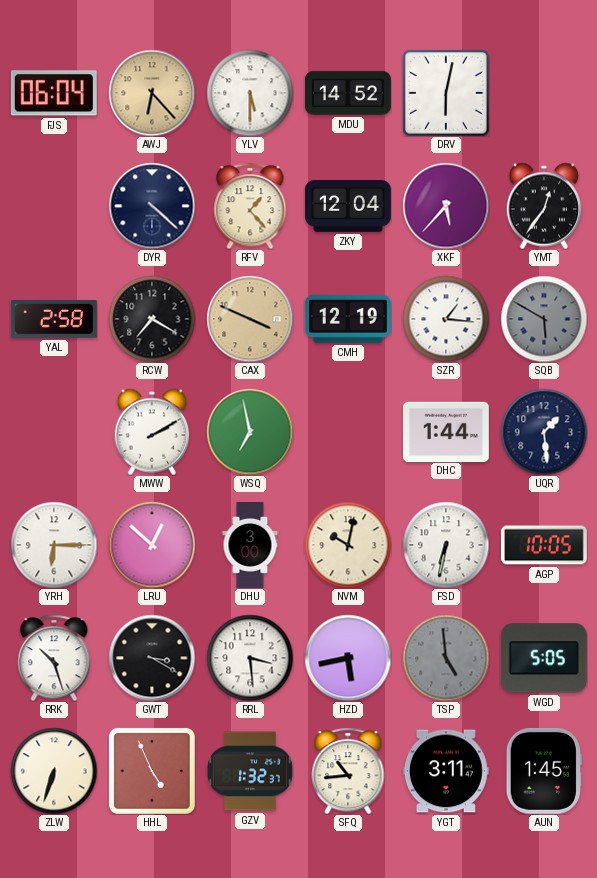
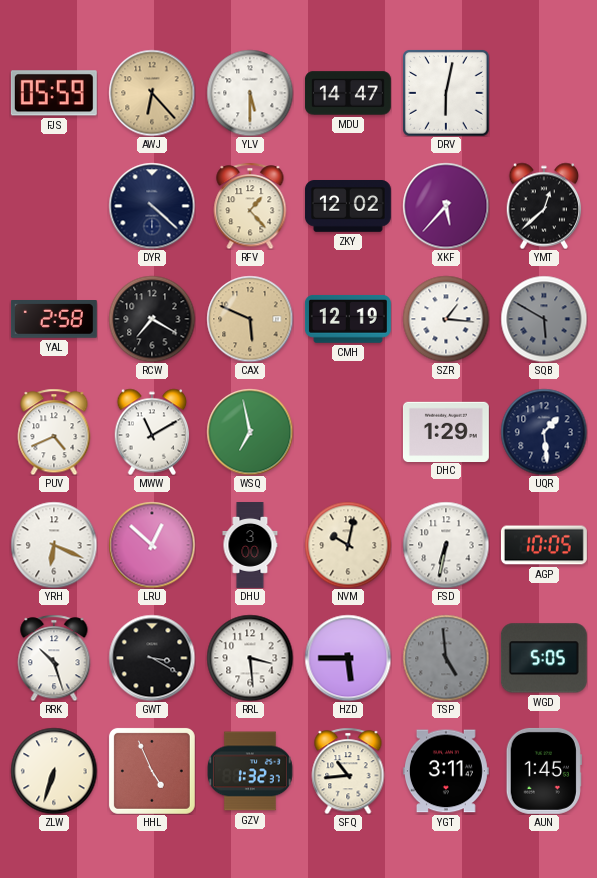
FJS: 06:04 -> 05:59 (54, 93)
MDU: 14:52 -> 14:47 (348, 93)
ZKY: 12:04 -> 12:02 (348, 207)
YMT: 12:36 -> 12:38 (544, 206)
CAX: 3:49 -> 5:49 (250, 319)
PUV: none -> 4:41 (54, 432)
MWW: 2:10 -> 11:10 (152, 432)
DHC: 1:44 -> 1:29 (446, 431)
YRH: 6:15 -> 6:19 (54, 545)
HZD: 5:43 -> 5:45 (348, 658)
